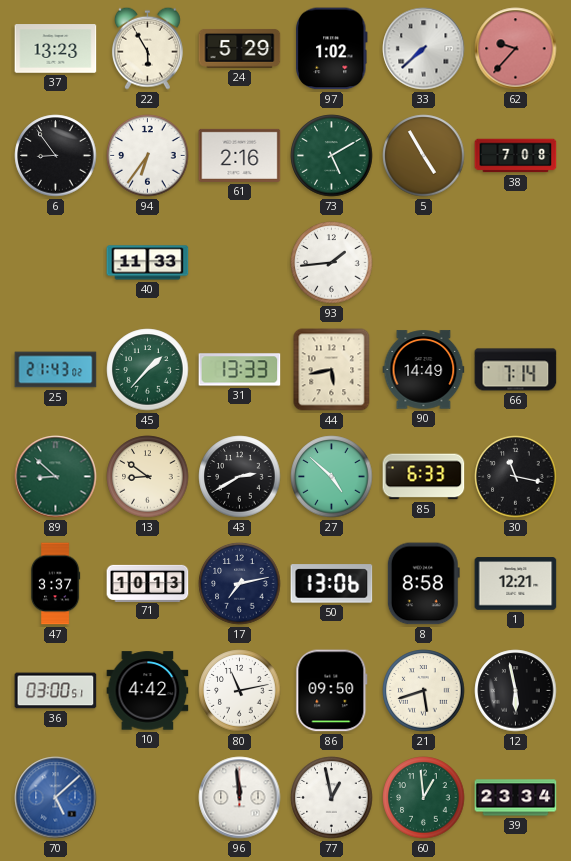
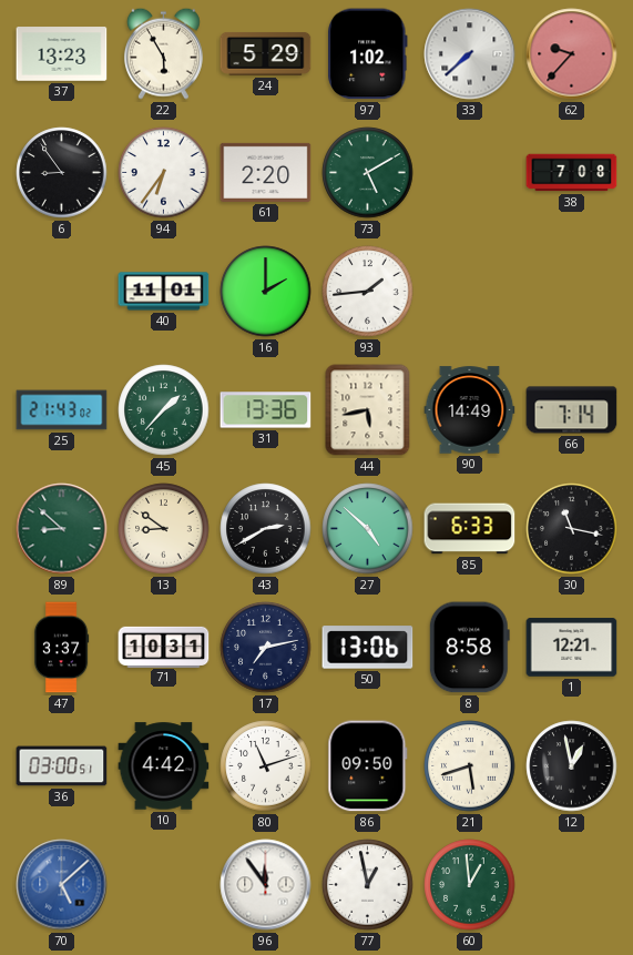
61: 2:16 -> 2:20 (266, 172)
5: 4:55 -> none (424, 156)
40: 11:33 -> 11:01 (164, 292)
16: none -> 2:00 (266, 292)
31: 13:33 -> 13:36 (266, 410)
71: 10:13 -> 10:31 (164, 647)
80: 11:13 -> 11:12 (266, 766)
12: 5:58 -> 12:58 (572, 766)
96: 11:59 -> 11:54 (266, 885)
39: 23:34 -> none (516, 798)
